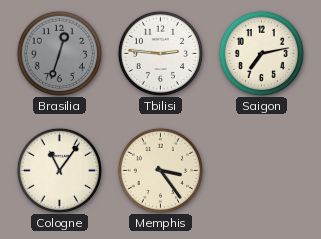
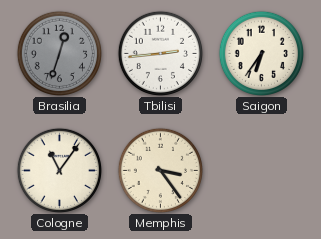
Tbilisi: 2:46 -> 2:44 (160, 53)
Saigon: 7:13 -> 6:36 (261, 53)
